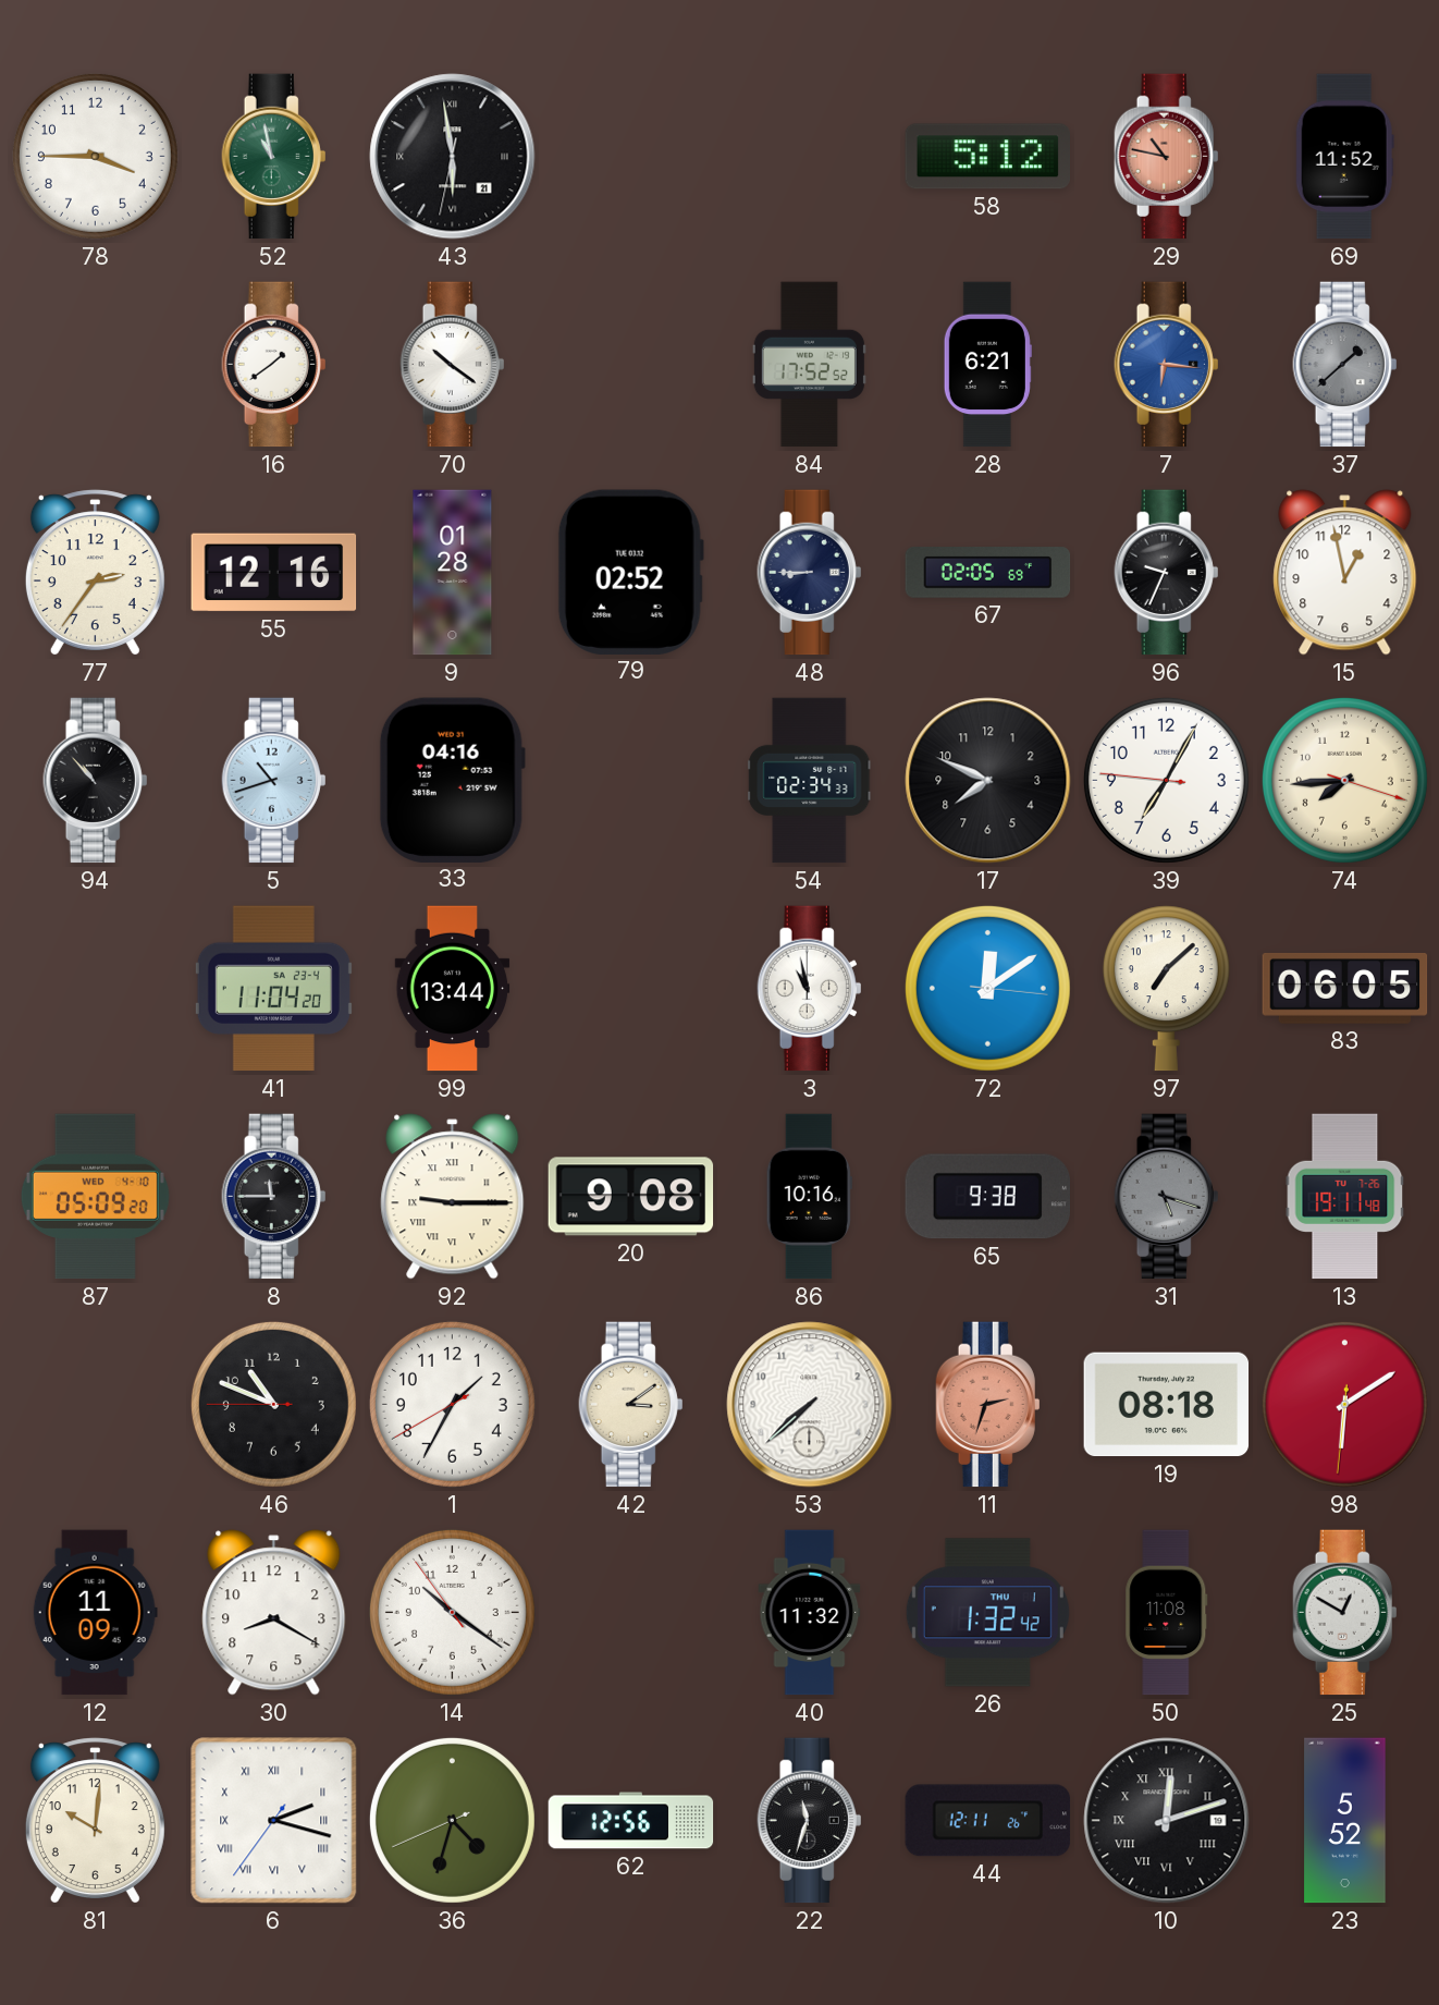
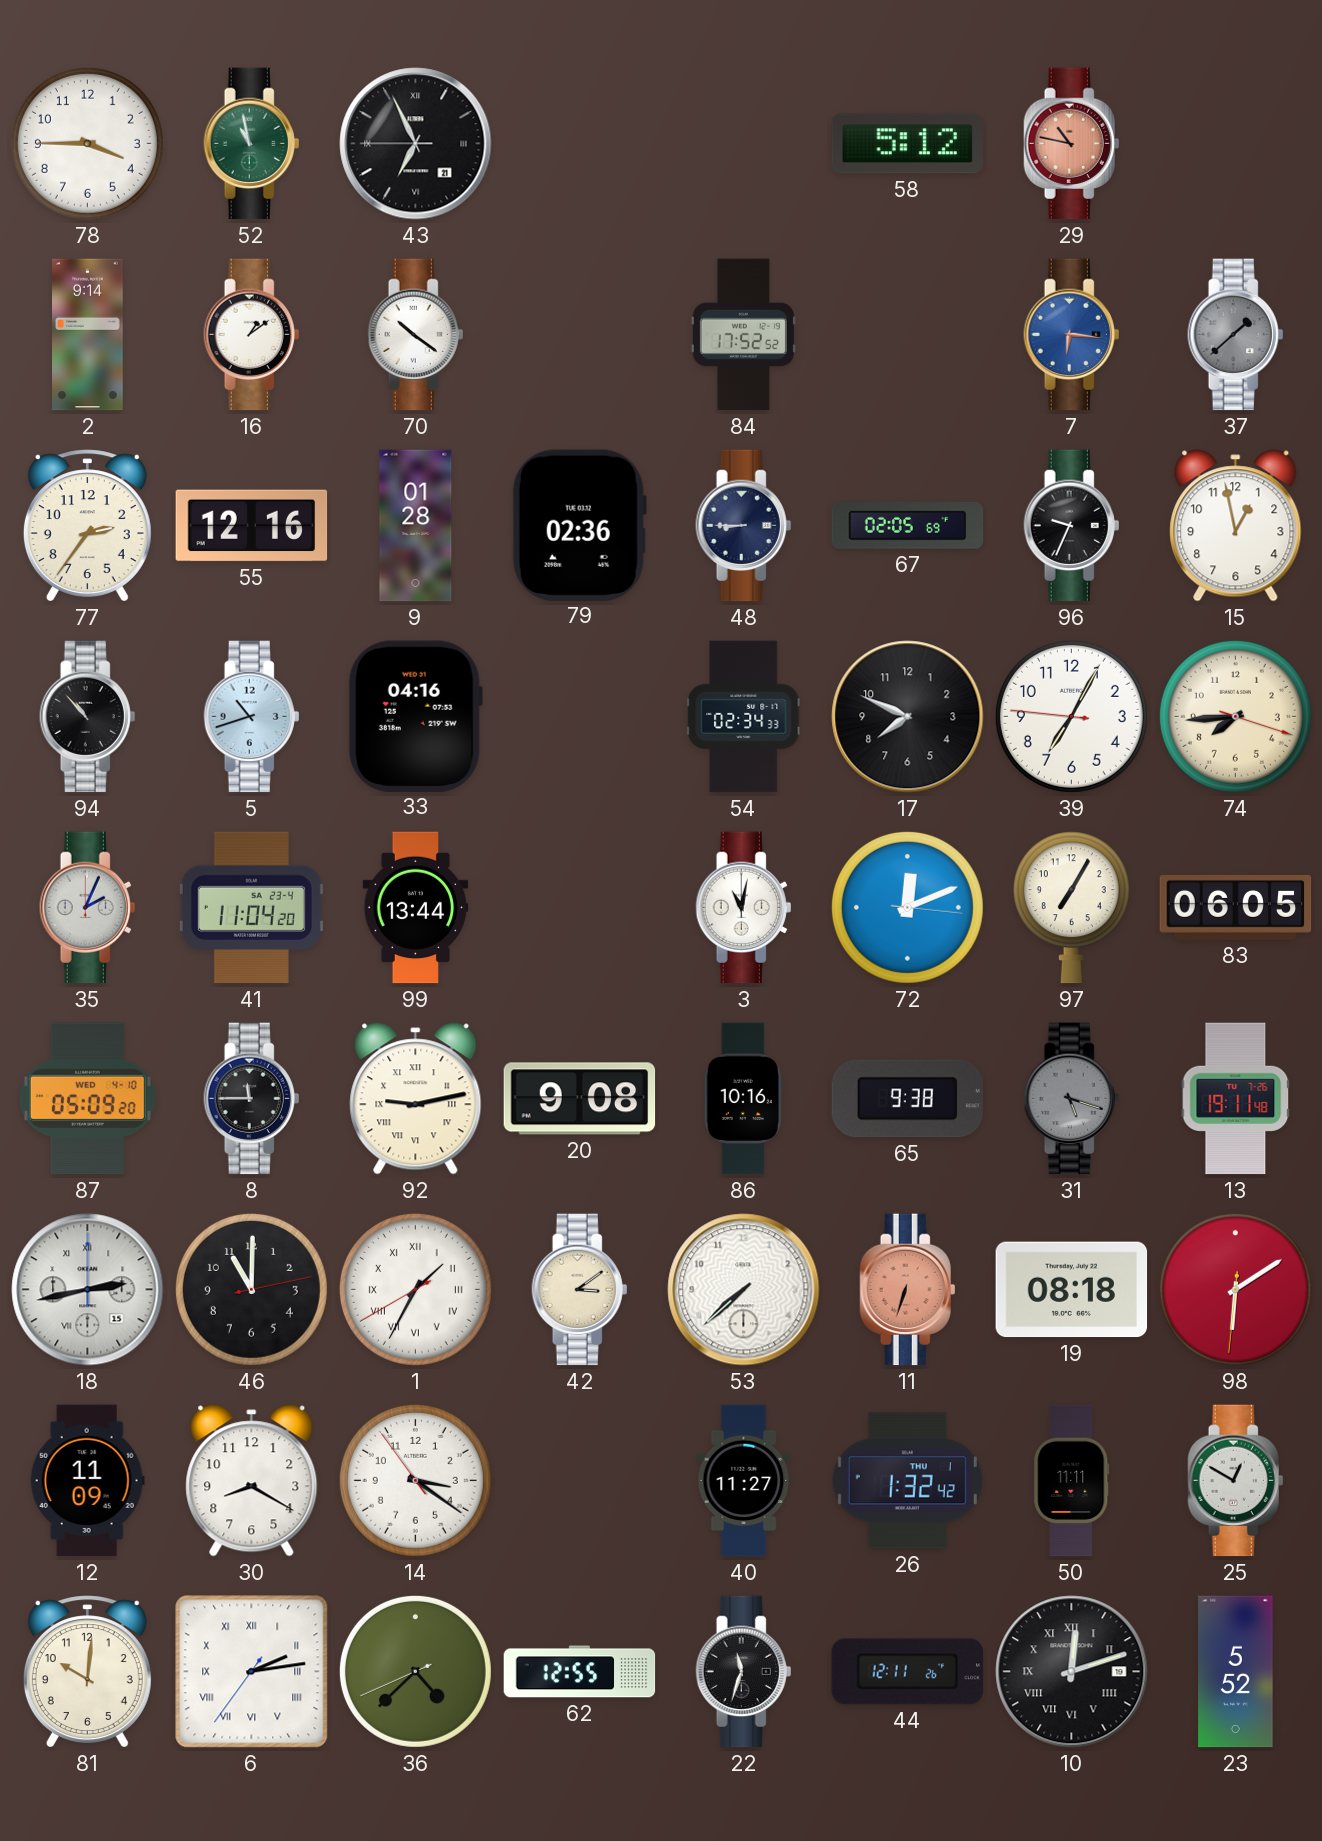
43: 5:58 -> 6:55 (416, 144)
69: 11:52 -> none (1344, 157)
2: none -> 9:14 (88, 335)
16: 1:39 -> 1:09 (252, 335)
28: 6:21 -> none (987, 365)
79: 02:52 -> 02:36 (579, 525)
35: none -> 2:04 (88, 908)
3: 10:58 -> 11:02 (744, 908)
72: 12:09 -> 12:11 (907, 907)
97: 7:08 -> 7:05 (1071, 908)
92: 9:15 -> 9:13 (416, 1099)
18: none -> 2:43 (88, 1290)
46: 10:48 -> 11:00 (251, 1289)
1 numerals: Arabic -> Roman (415, 1289)
11: 2:33 -> 6:33 (908, 1290)
14: 10:20 -> 3:20 (415, 1480)
40: 11:32 -> 11:27 (744, 1481)
50: 11:08 -> 11:11 (1072, 1481)
6: 2:17 -> 2:13 (252, 1672)
36: 4:32 -> 4:37 (415, 1671)
62: 12:56 -> 12:55 (580, 1672)
